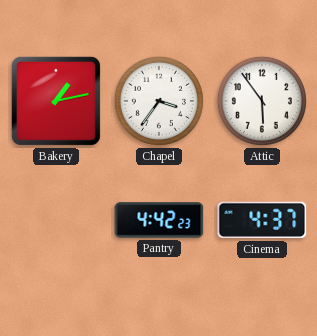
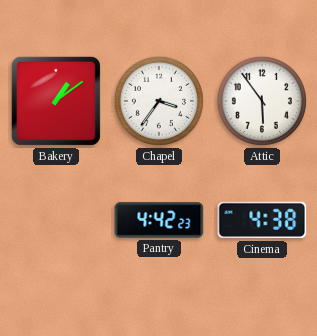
Bakery: 1:13 -> 1:09 (56, 101)
Cinema: 4:37 -> 4:38 (262, 220)
